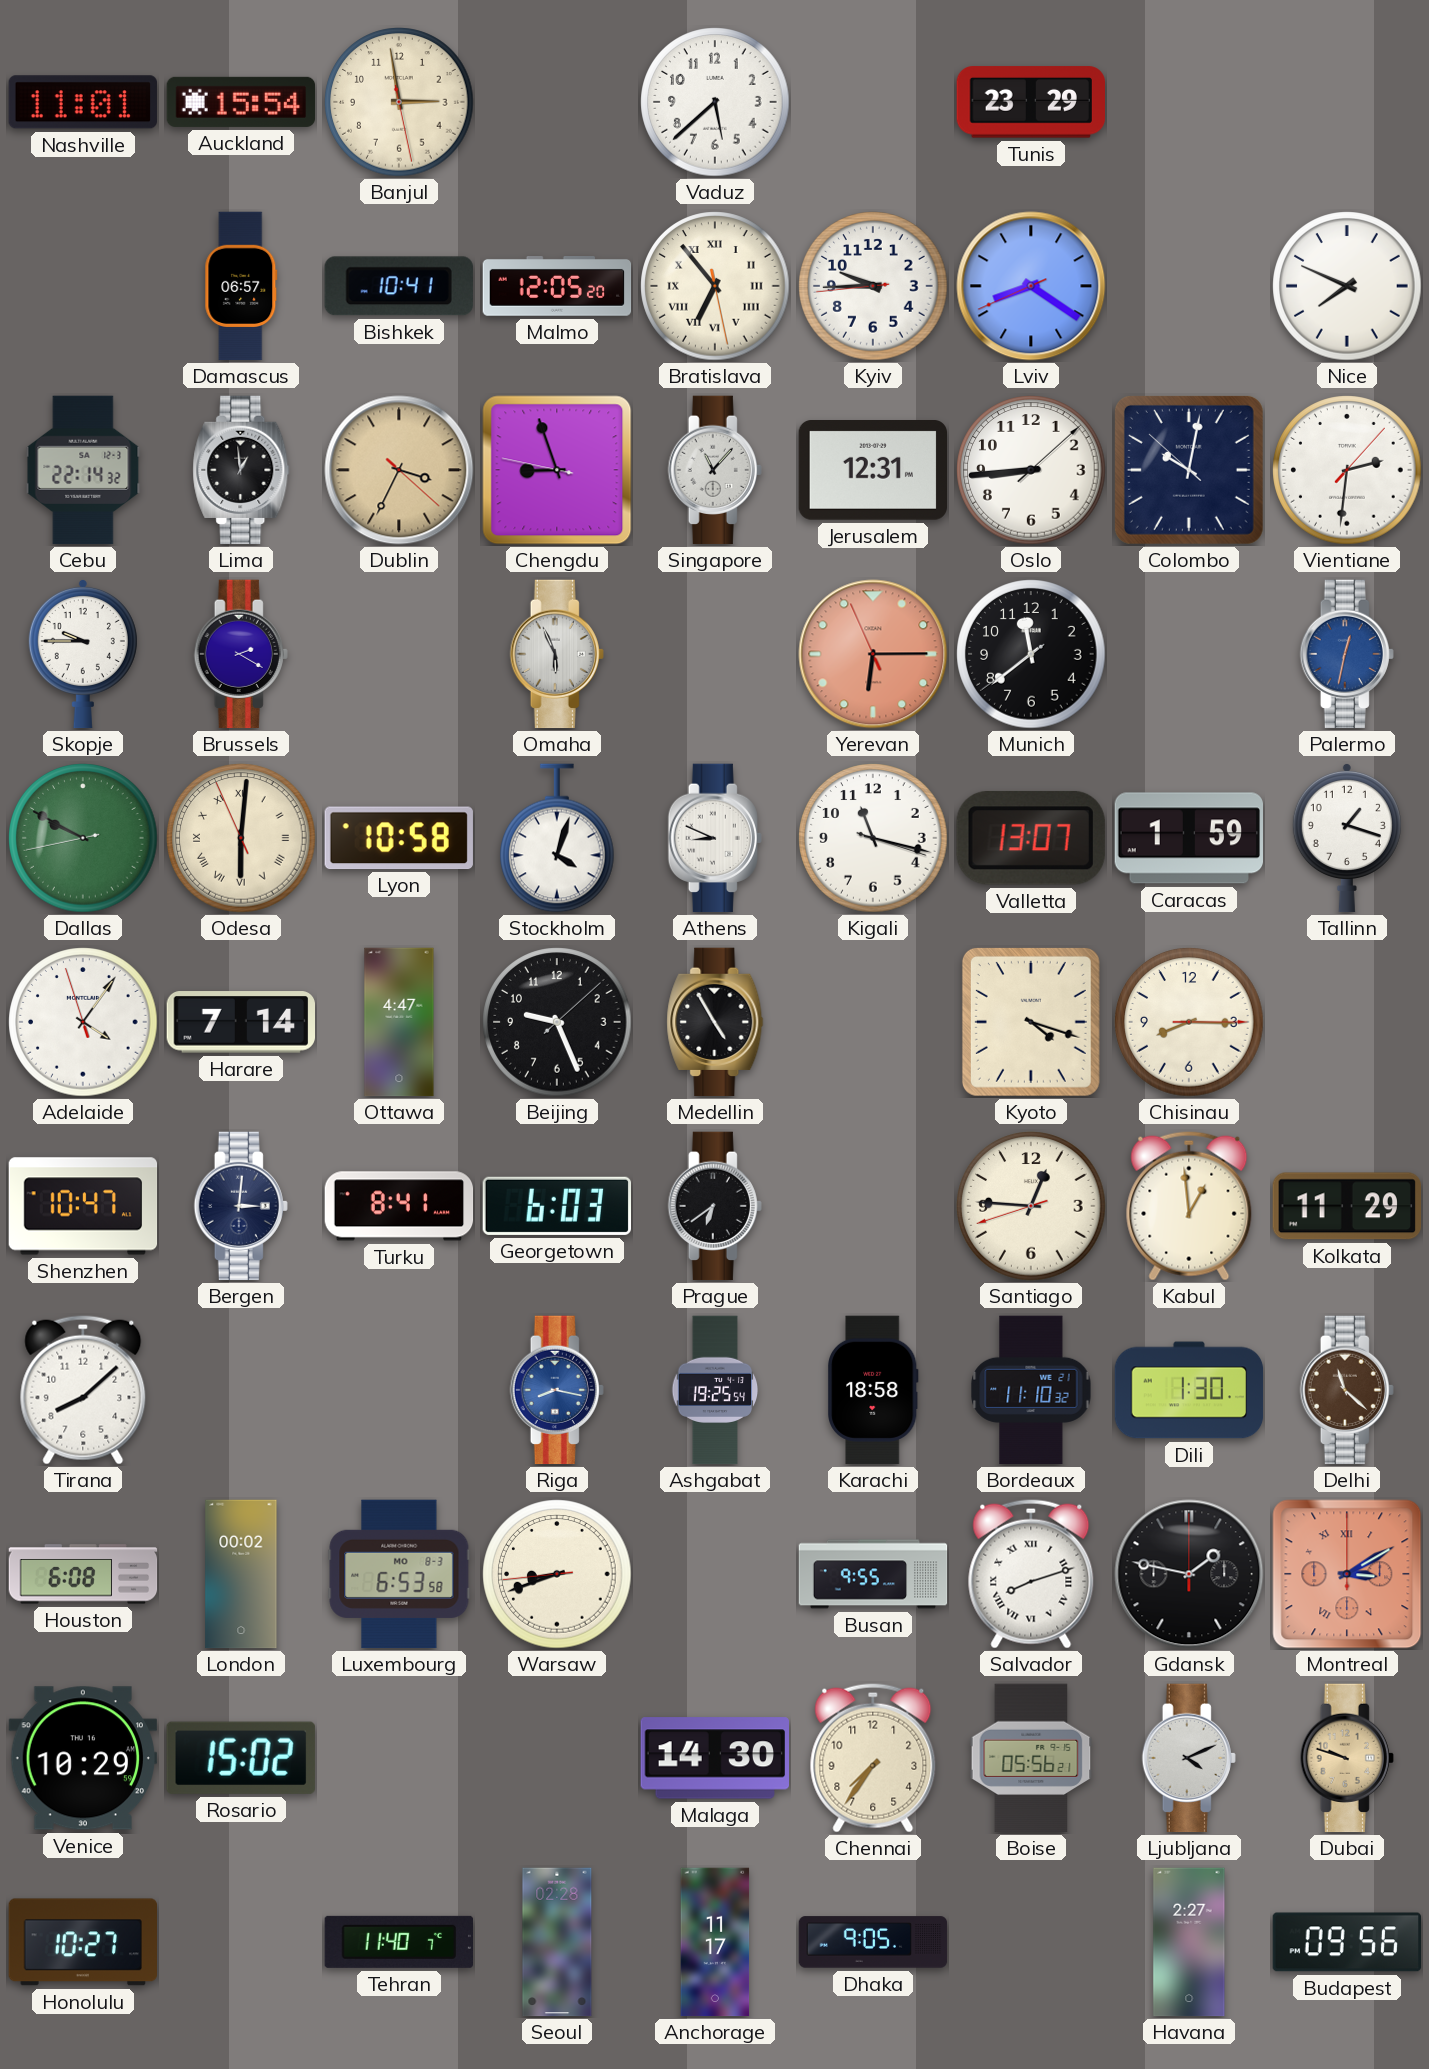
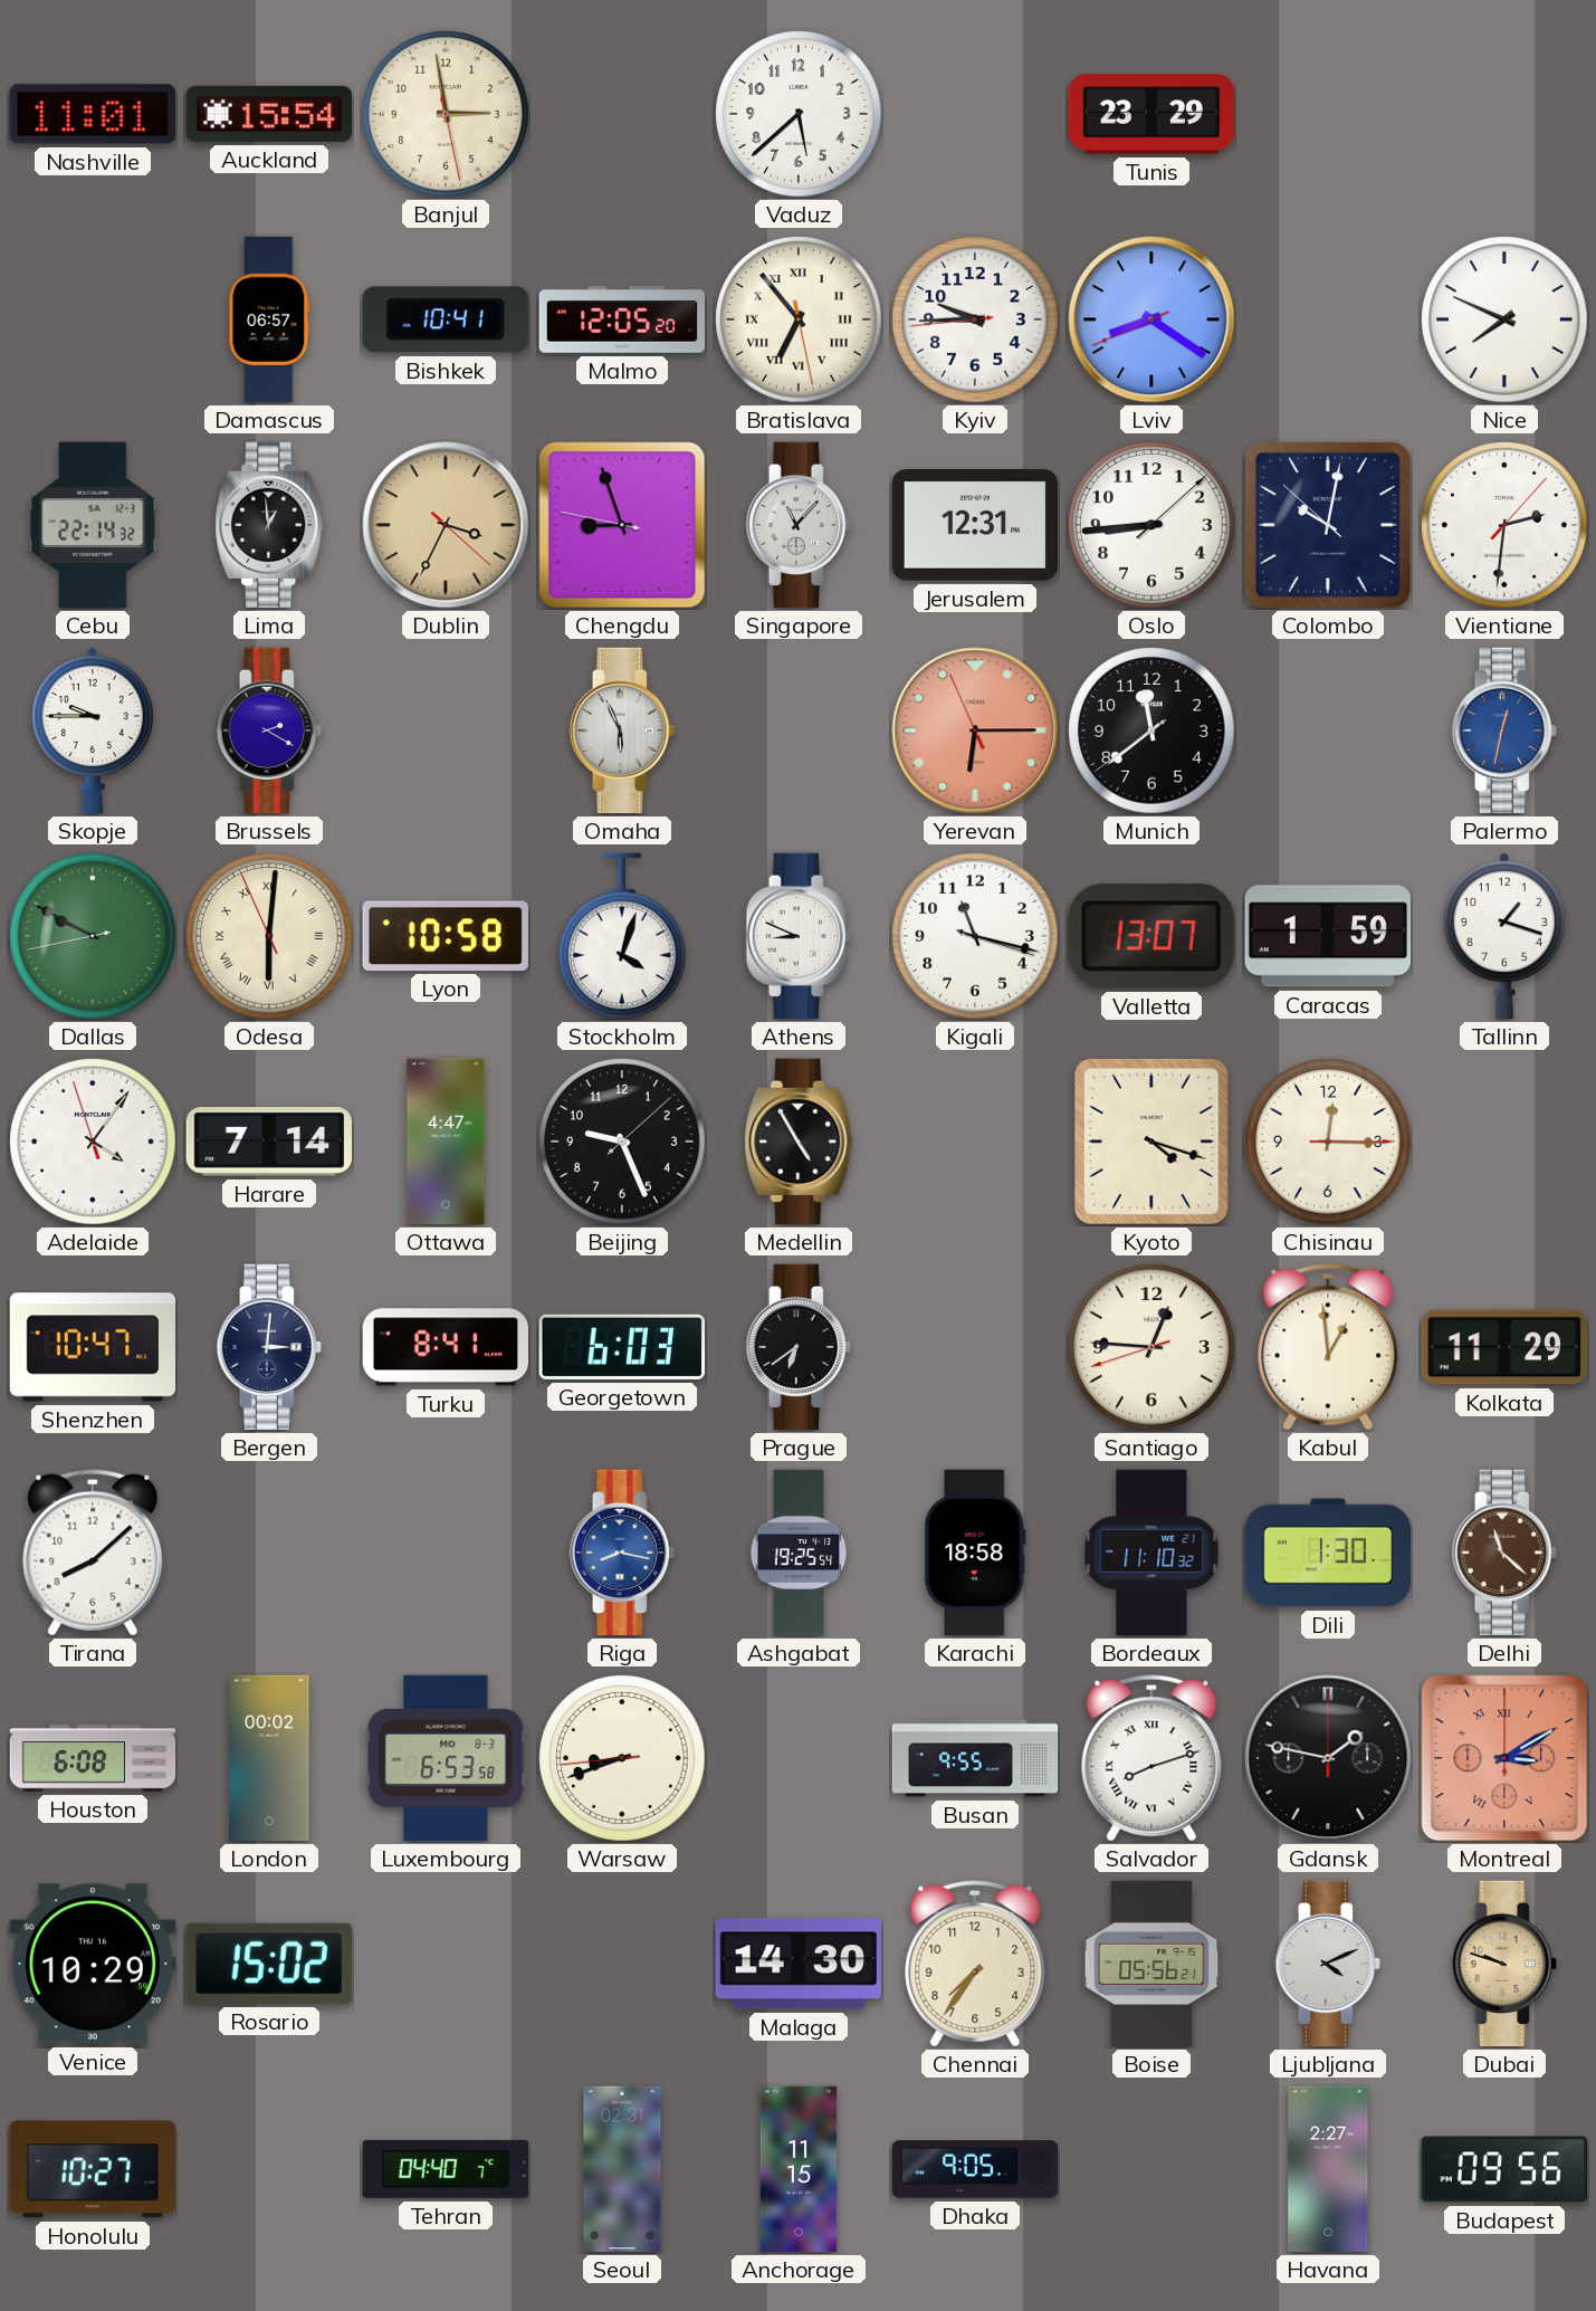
Chisinau: 8:15 -> 12:15 (1328, 1142)
Tehran: 11:40 -> 04:40 (445, 2169)
Seoul: 02:28 -> 02:31 (622, 2169)
Anchorage: 11:17 -> 11:15 (799, 2169)
